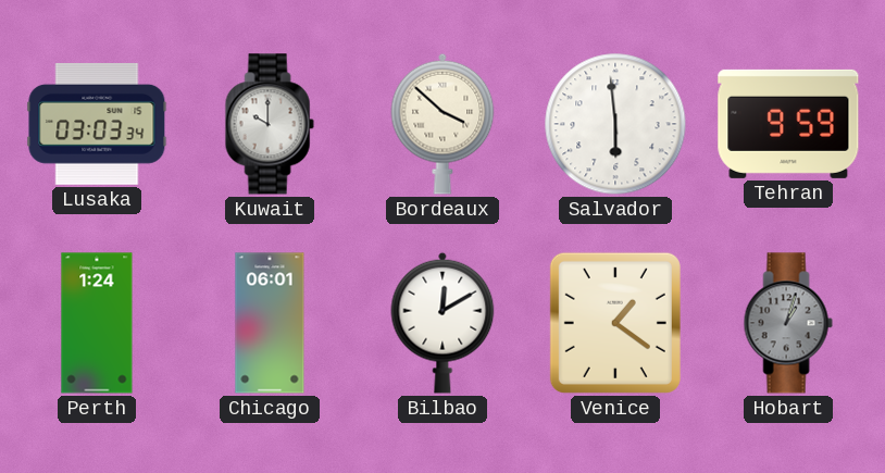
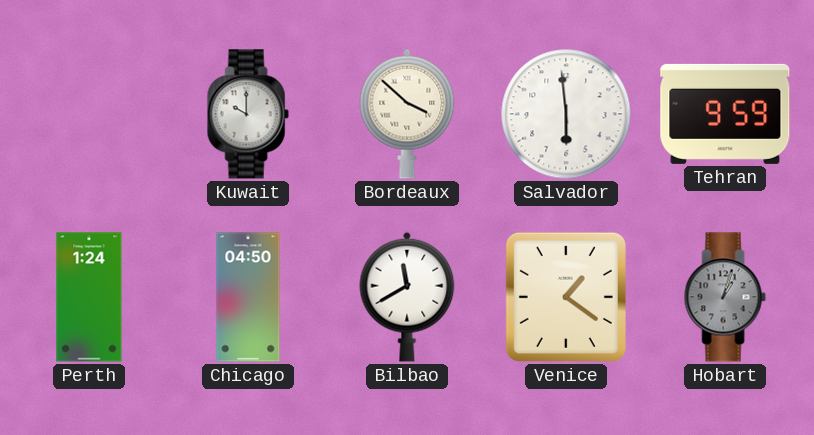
Lusaka: 03:03 -> none (97, 124)
Chicago: 06:01 -> 04:50 (248, 297)
Bilbao: 12:10 -> 11:40 (407, 297)
